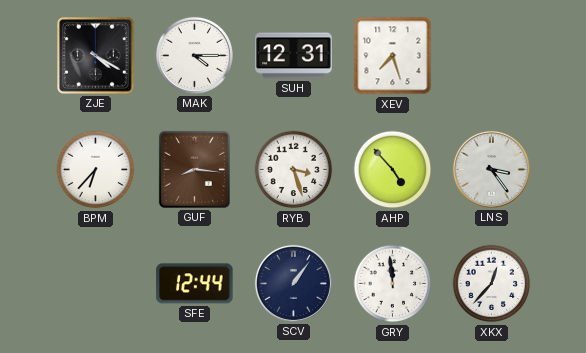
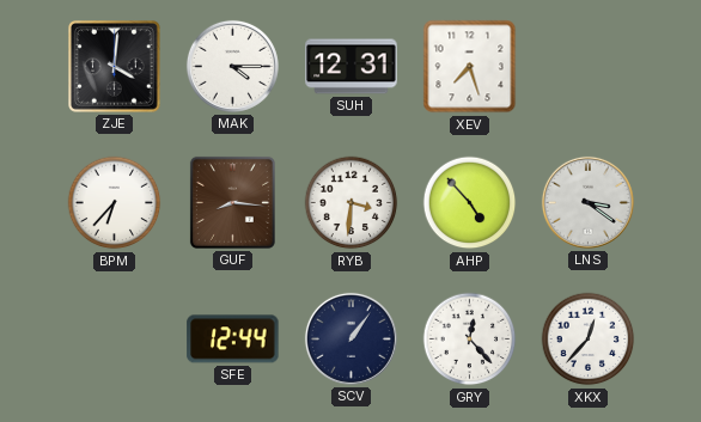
ZJE: 4:20 -> 4:01 (115, 67)
RYB: 3:27 -> 3:31 (352, 203)
LNS: 3:24 -> 3:21 (587, 202)
GRY: 11:59 -> 12:23 (470, 340)
